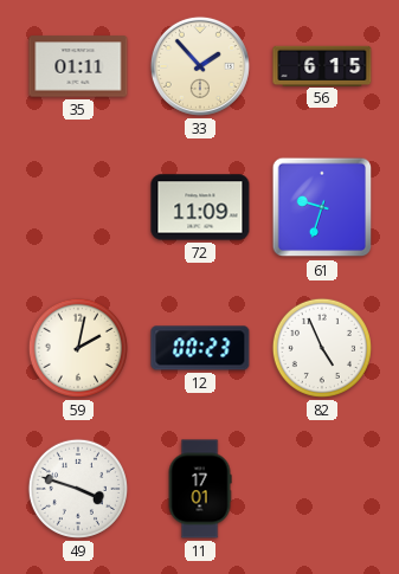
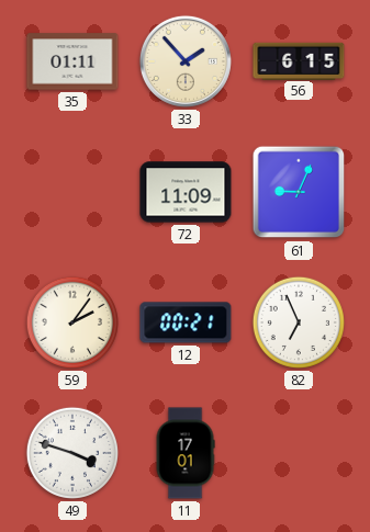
61: 9:33 -> 9:04 (299, 192)
59: 2:02 -> 2:06 (72, 322)
12: 00:23 -> 00:21 (186, 322)
82: 4:56 -> 6:56 (299, 322)
